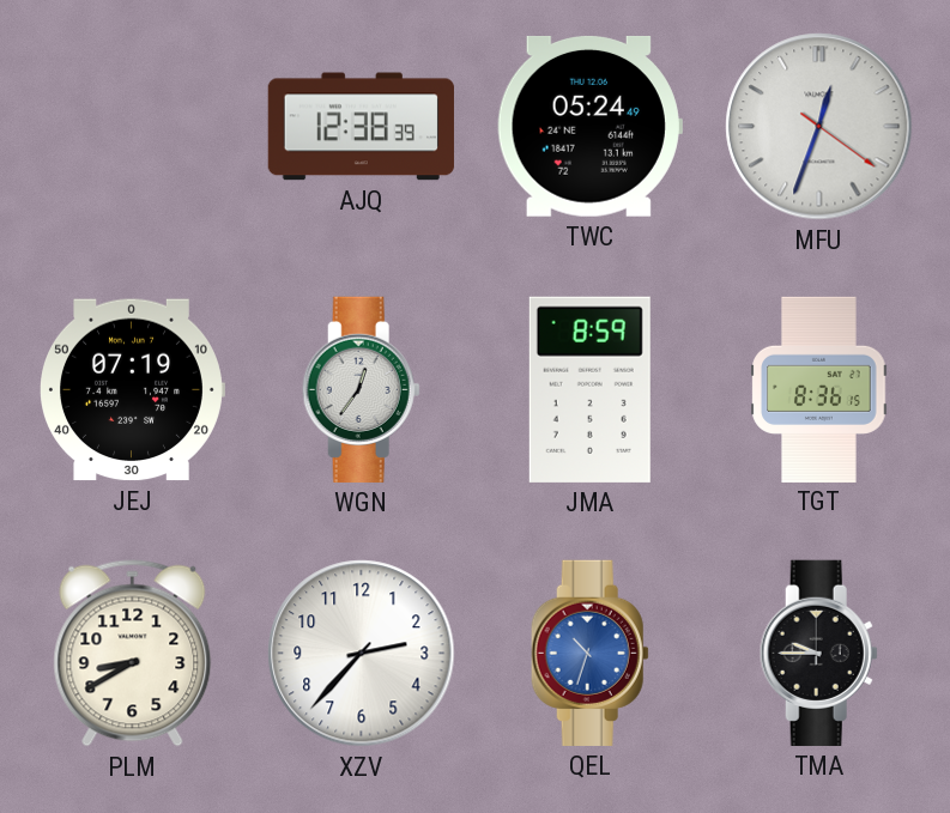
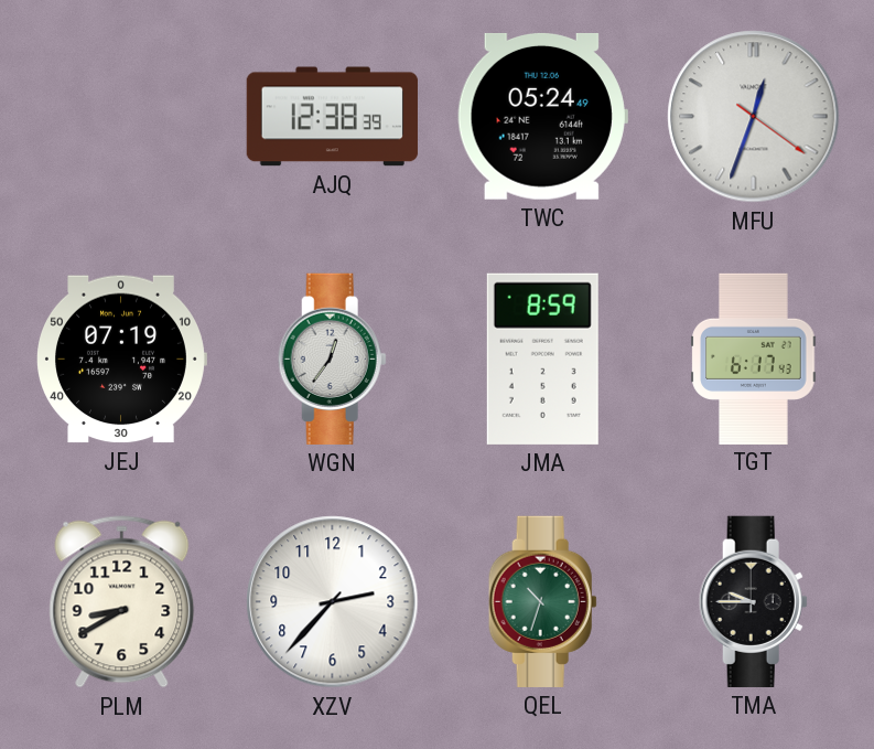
TGT: 8:36 -> 6:17 (754, 359)
QEL dial: blue -> green (542, 601)
